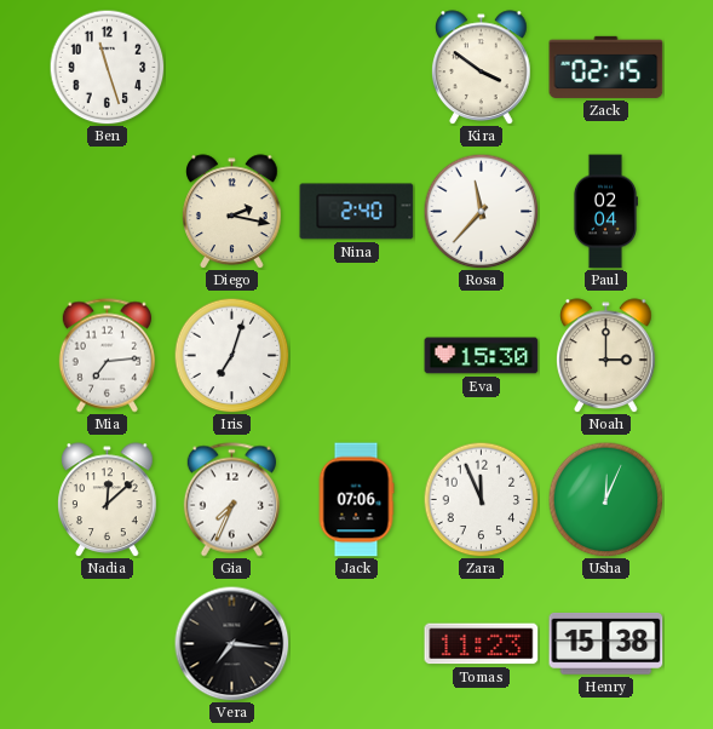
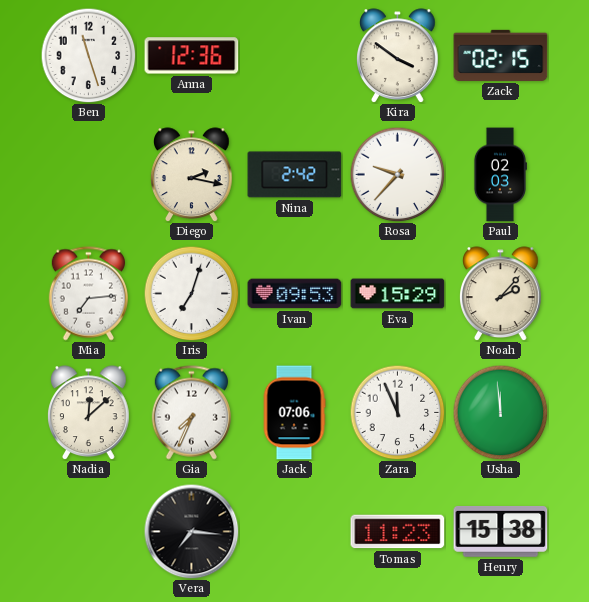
Anna: none -> 12:36 (192, 56)
Nina: 2:40 -> 2:42 (295, 175)
Rosa: 11:37 -> 9:37 (397, 174)
Paul: 02:04 -> 02:03 (499, 175)
Ivan: none -> 09:53 (295, 294)
Eva: 15:30 -> 15:29 (398, 294)
Noah: 3:00 -> 2:07 (501, 293)
Usha: 12:04 -> 11:59 (500, 412)
